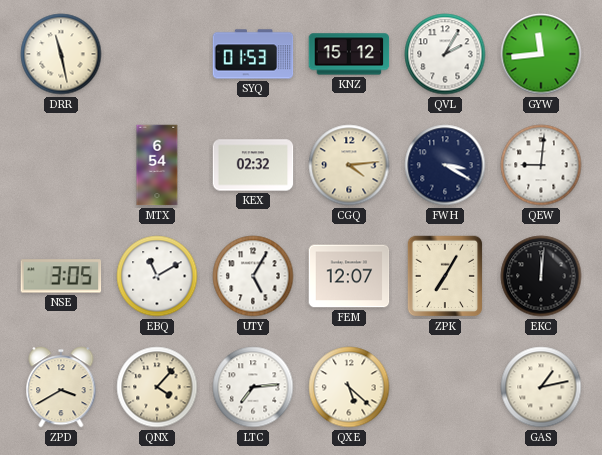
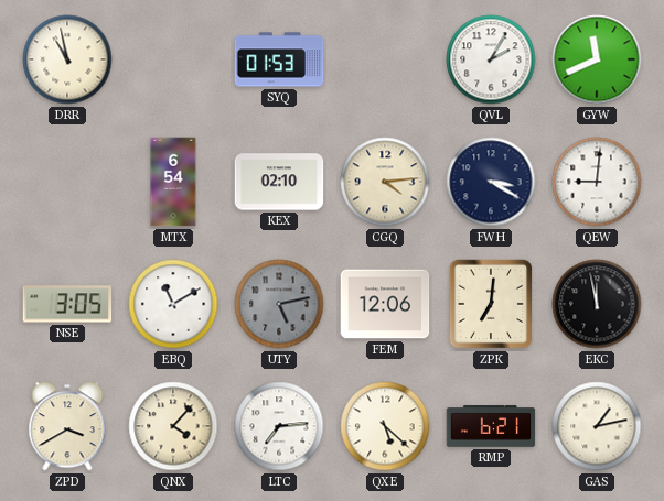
DRR: 11:28 -> 10:58 (67, 59)
KNZ: 15:12 -> none (349, 54)
GYW: 11:44 -> 11:41 (597, 59)
KEX: 02:32 -> 02:10 (279, 182)
UTY: 5:05 -> 5:13 (279, 304)
UTY dial: white -> grey (279, 304)
FEM: 12:07 -> 12:06 (385, 304)
ZPK: 7:05 -> 7:01 (491, 304)
EKC: 12:01 -> 11:58 (597, 304)
RMP: none -> 6:21 (491, 426)
